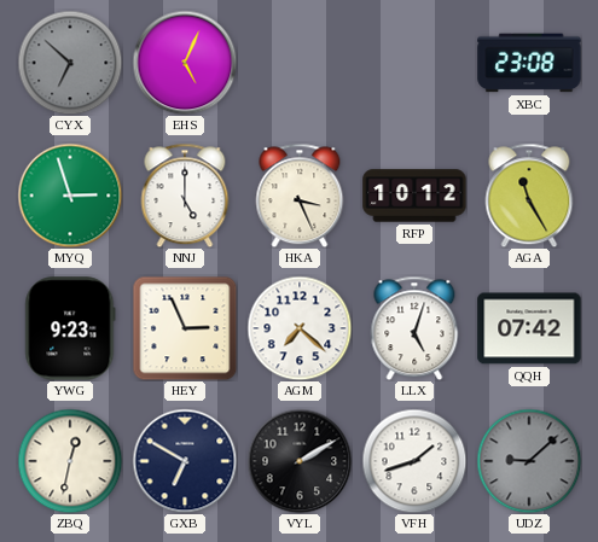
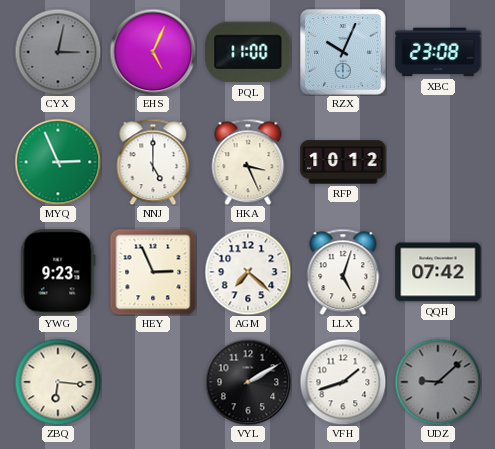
CYX: 6:52 -> 3:02 (58, 52)
PQL: none -> 11:00 (248, 52)
RZX: none -> 10:04 (344, 53)
MYQ: 2:57 -> 2:56 (58, 162)
AGA: 11:25 -> none (529, 196)
ZBQ: 12:32 -> 6:16 (58, 382)
GXB: 6:50 -> none (185, 461)
